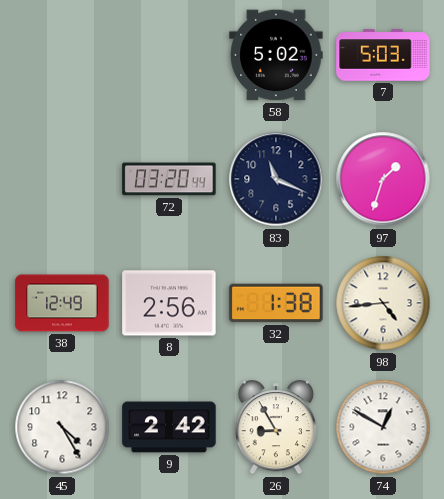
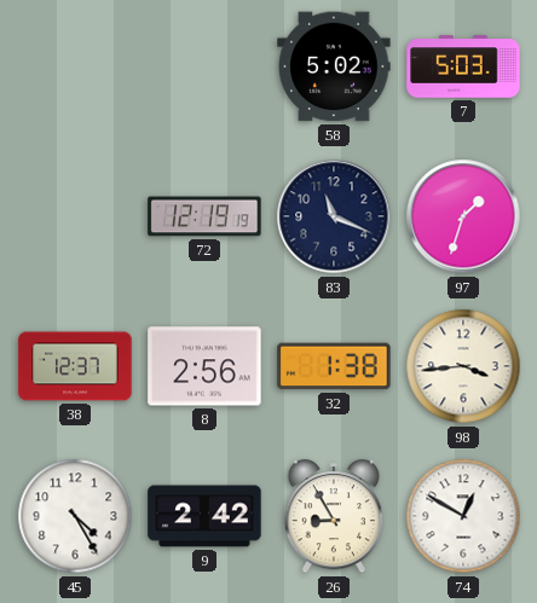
72: 03:20 -> 12:19 (204, 216)
38: 12:49 -> 12:37 (75, 366)
98: 4:44 -> 3:44 (463, 366)
